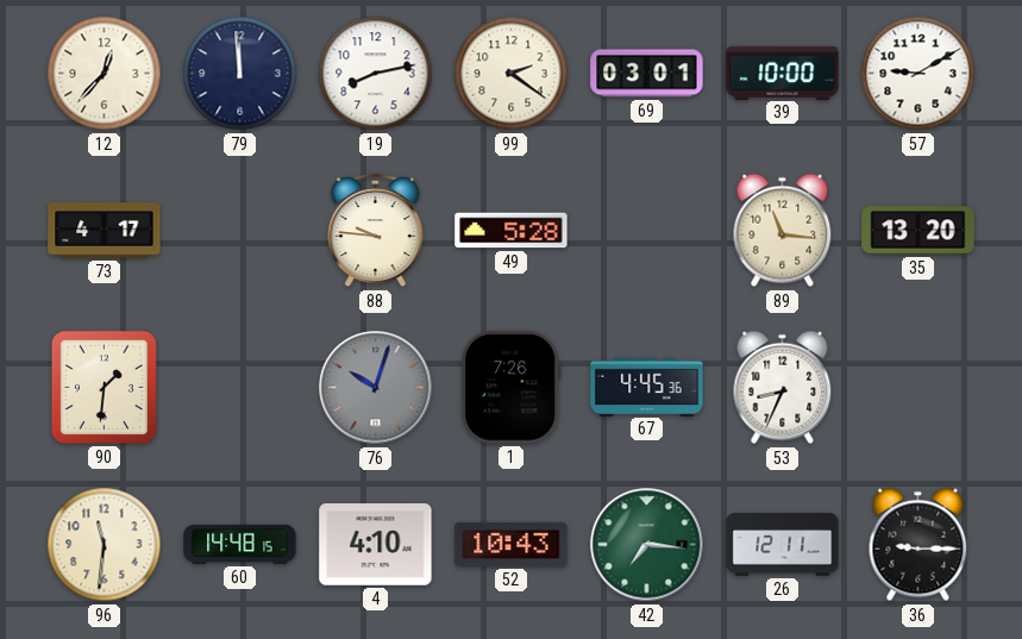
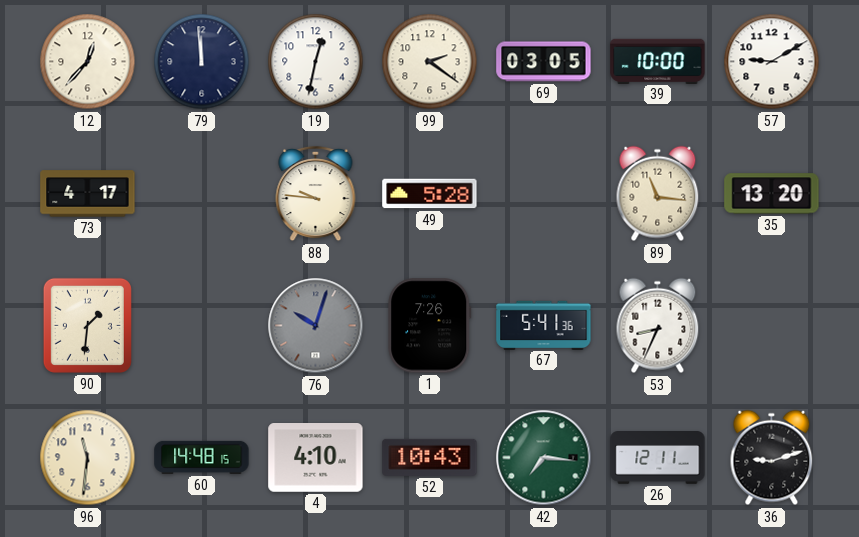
19: 8:13 -> 12:32 (316, 62)
69: 03:01 -> 03:05 (544, 62)
67: 4:45 -> 5:41 (544, 325)
36: 9:15 -> 9:12 (772, 458)
